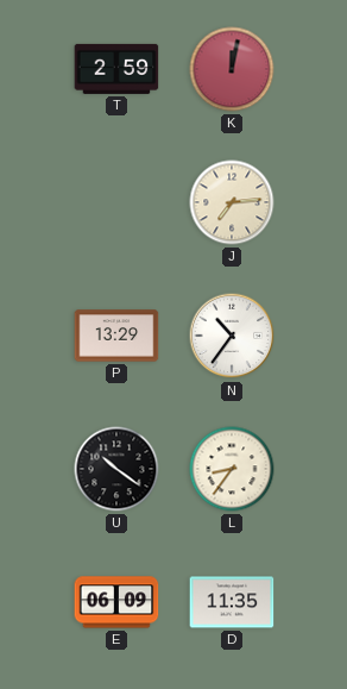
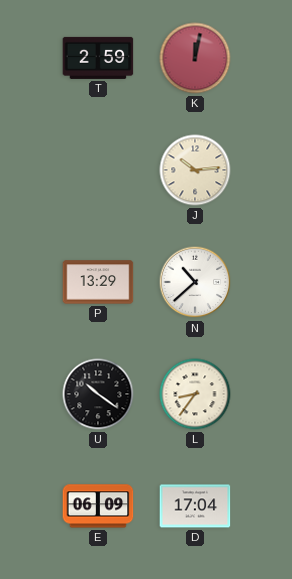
J: 7:14 -> 10:14 (195, 170)
N: 10:36 -> 10:38 (195, 282)
D: 11:35 -> 17:04 (195, 506)
